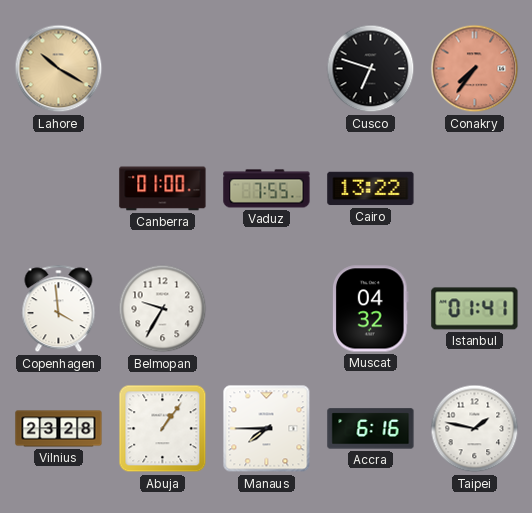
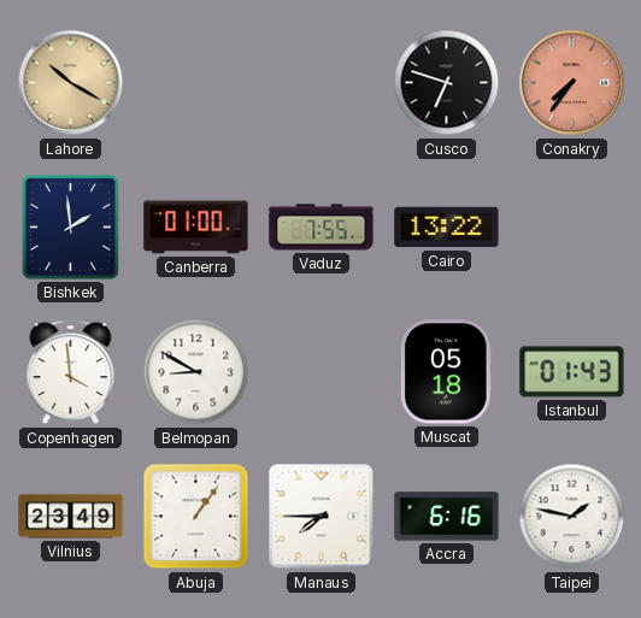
Bishkek: none -> 1:59 (71, 228)
Belmopan: 9:35 -> 8:50 (196, 372)
Muscat: 04:32 -> 05:18 (447, 372)
Istanbul: 01:41 -> 01:43 (572, 372)
Vilnius: 23:28 -> 23:49 (71, 517)
